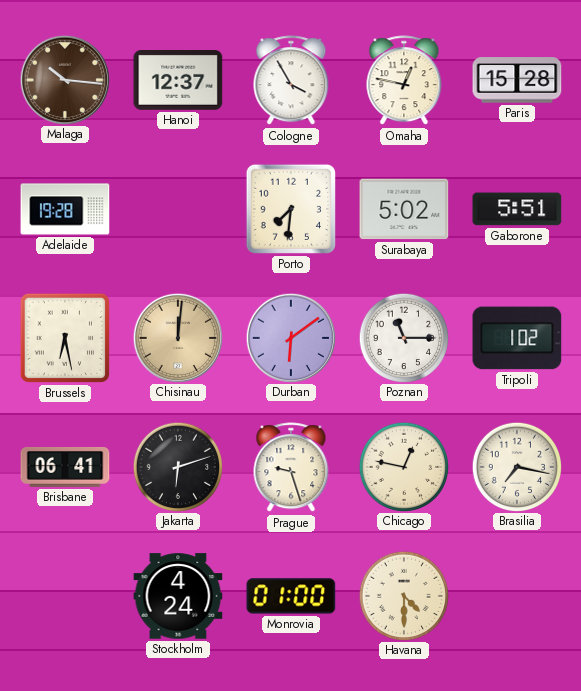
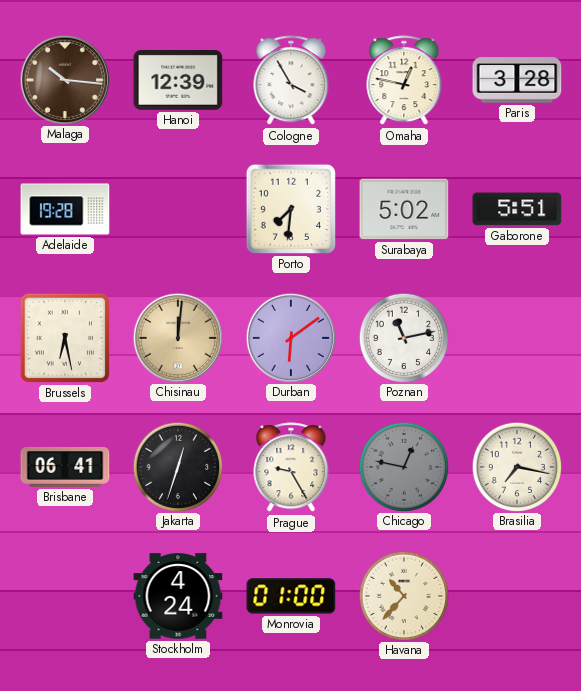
Hanoi: 12:37 -> 12:39 (178, 81)
Paris: 15:28 -> 3:28 (517, 80)
Poznan: 11:15 -> 11:13 (403, 337)
Tripoli: 1:02 -> none (517, 338)
Jakarta: 6:12 -> 12:33 (177, 466)
Prague: 9:27 -> 9:25 (291, 468)
Chicago dial: cream -> grey (403, 466)
Havana: 4:30 -> 10:37 (403, 595)
